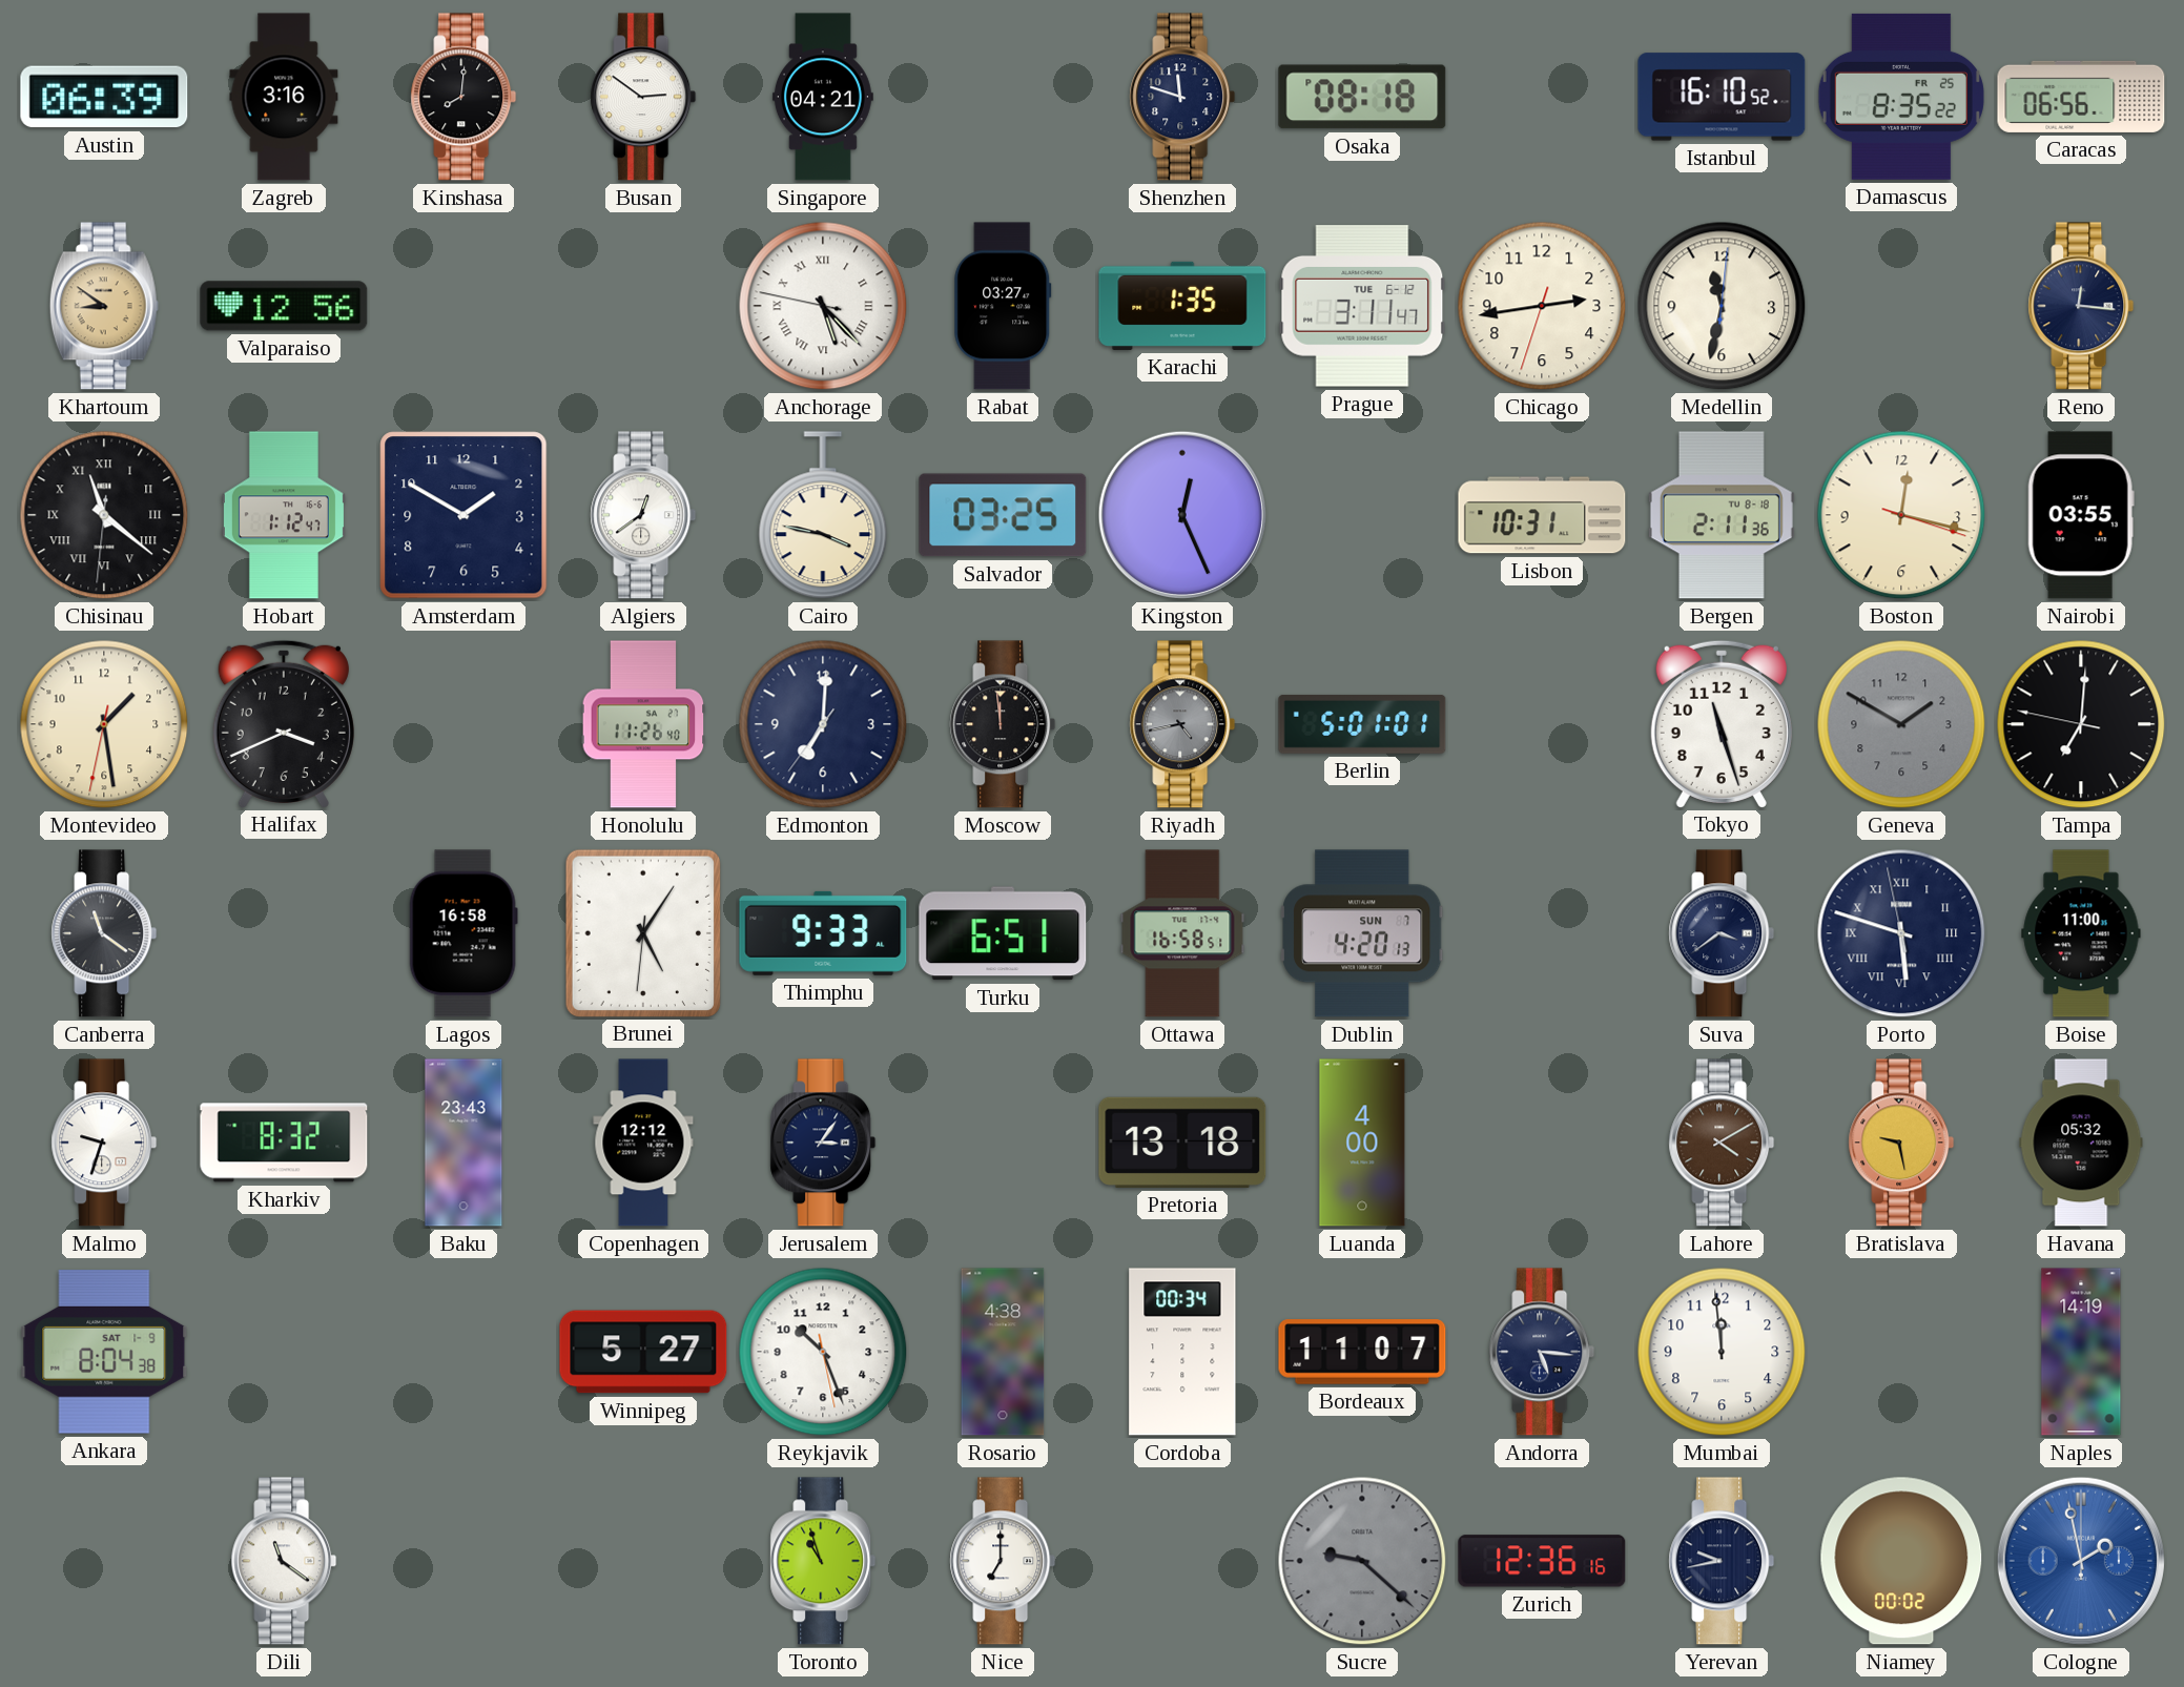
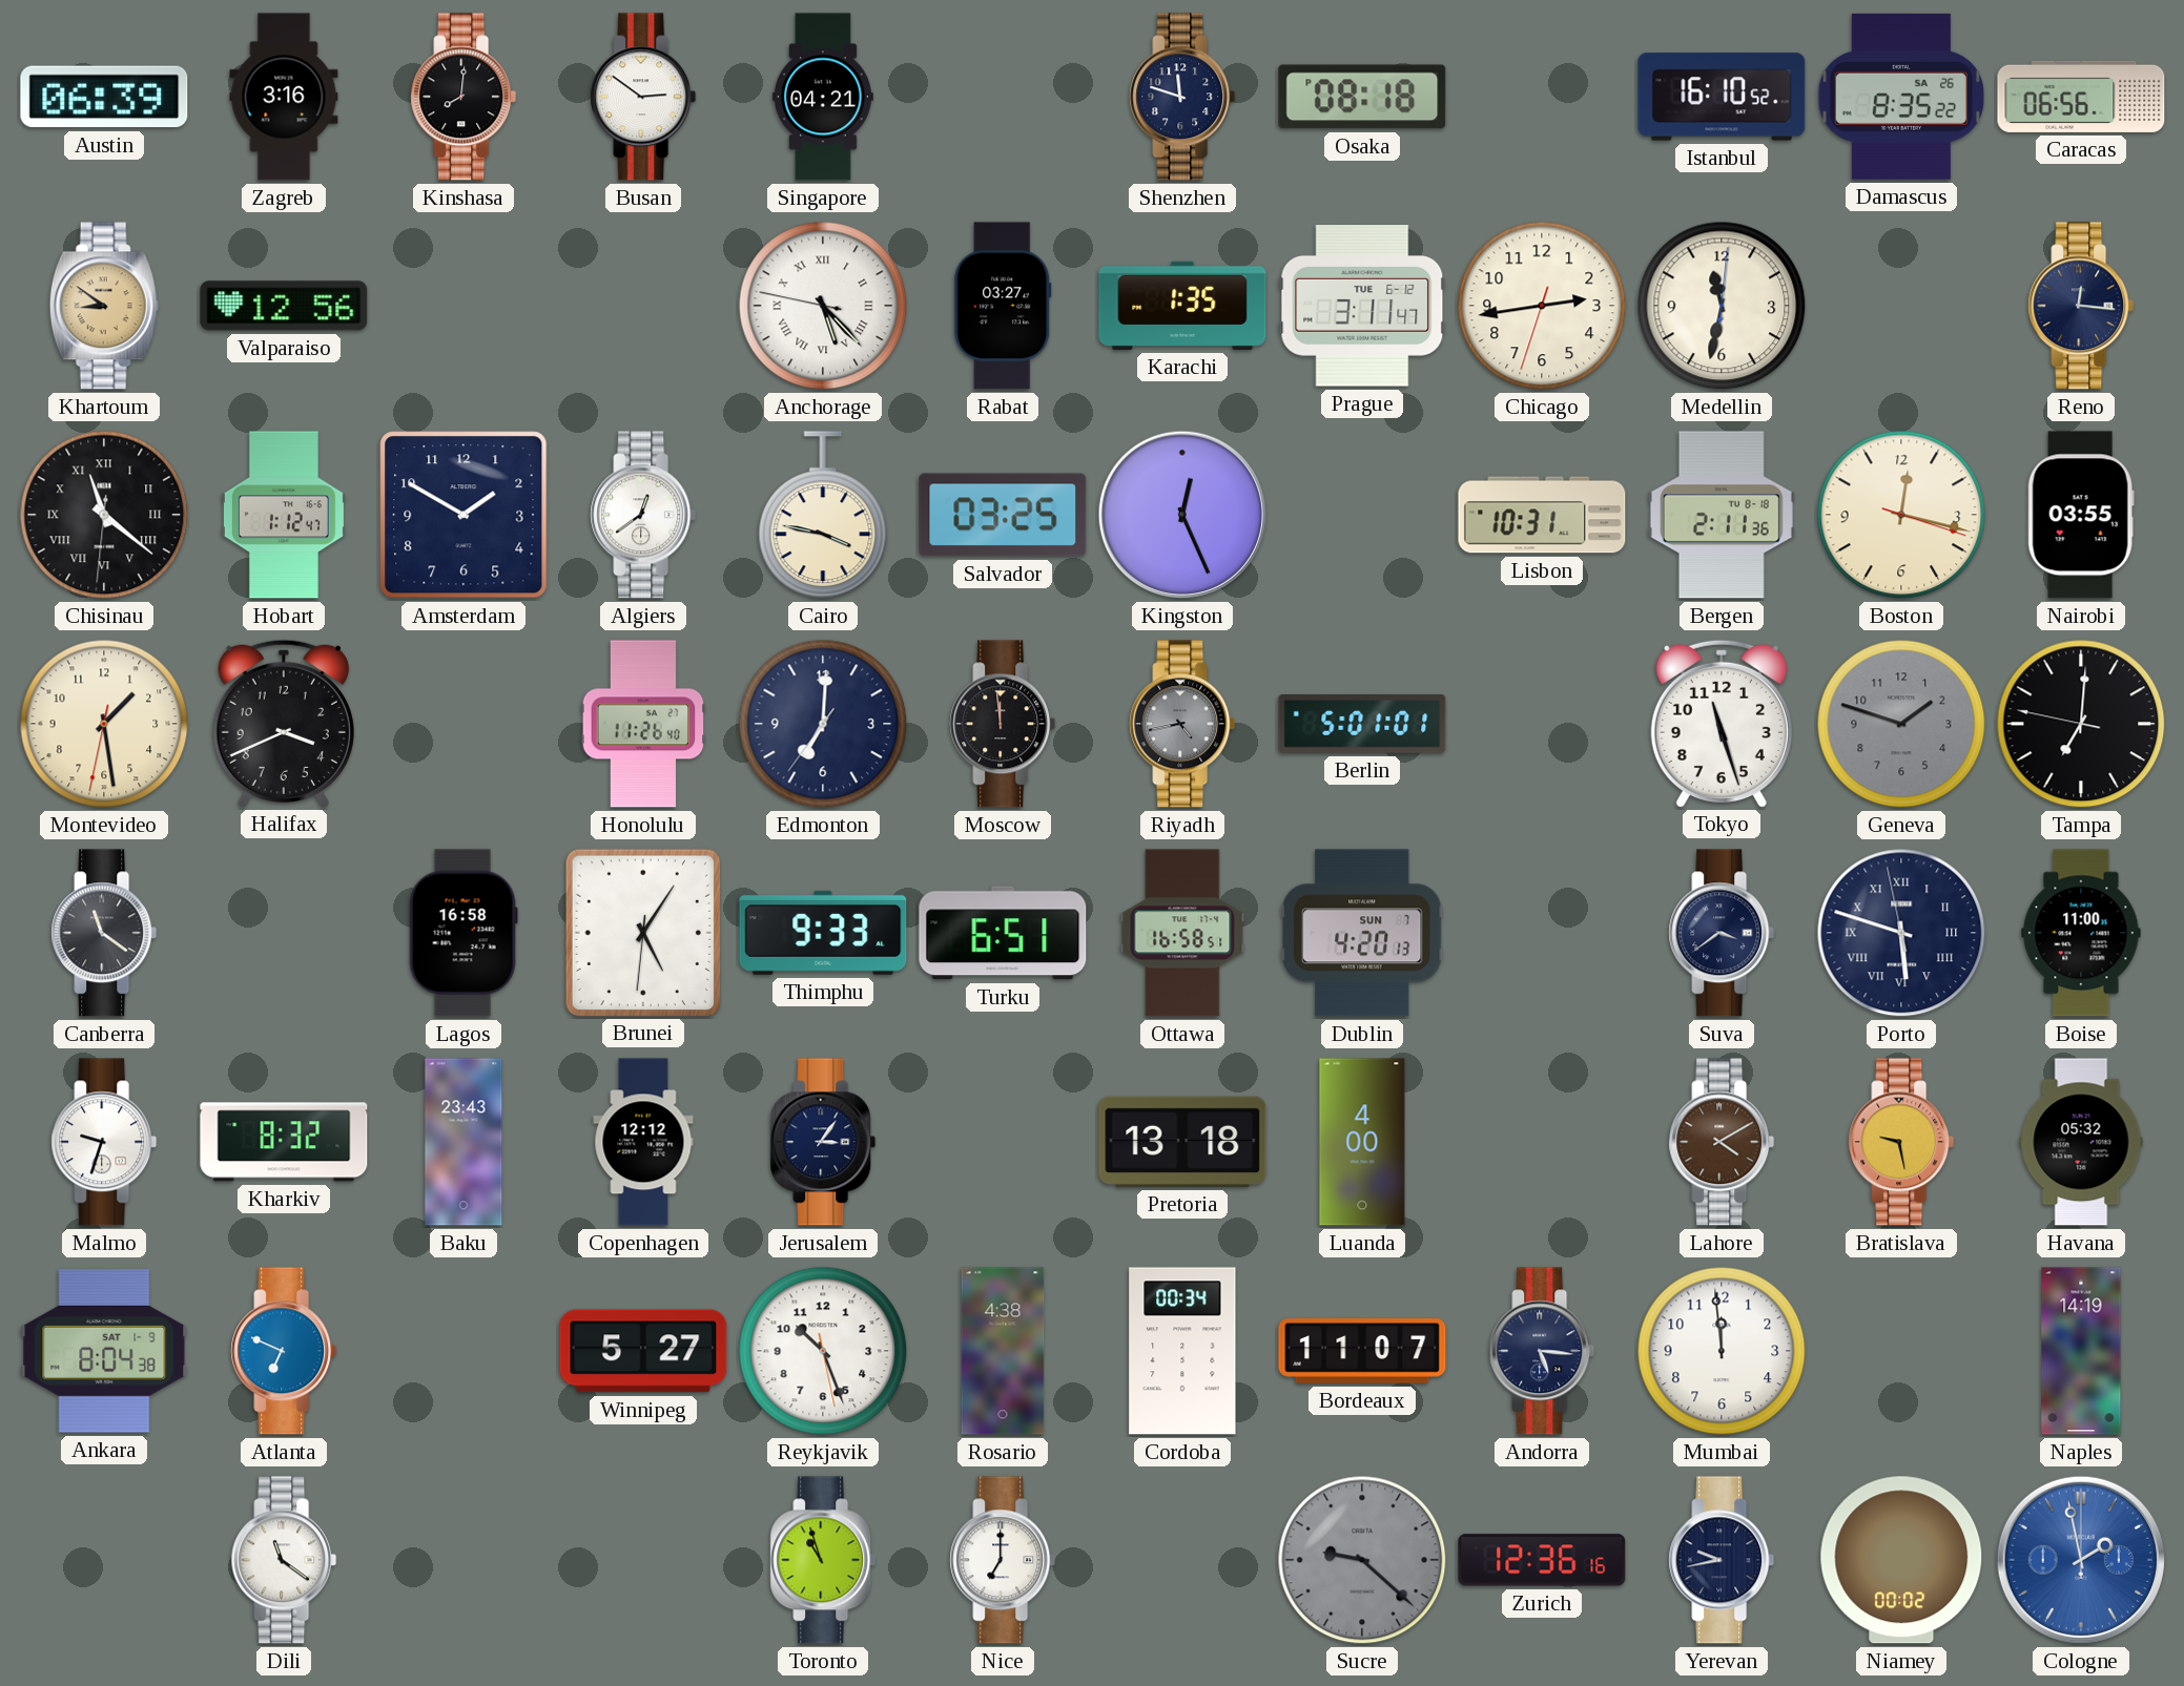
Damascus date: FR 25 -> SA 26 (1901, 97)
Geneva: 1:50 -> 1:48 (1901, 724)
Atlanta: none -> 6:49 (284, 1351)
